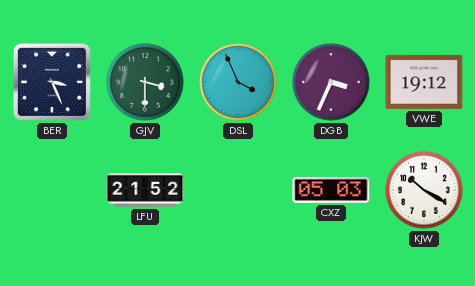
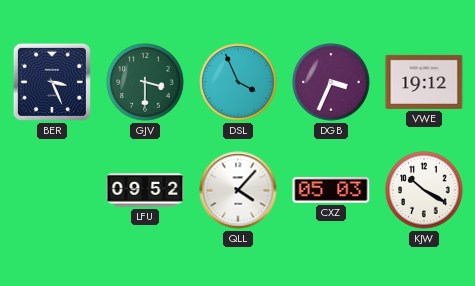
LFU: 21:52 -> 09:52 (145, 190)
QLL: none -> 4:07 (238, 190)
